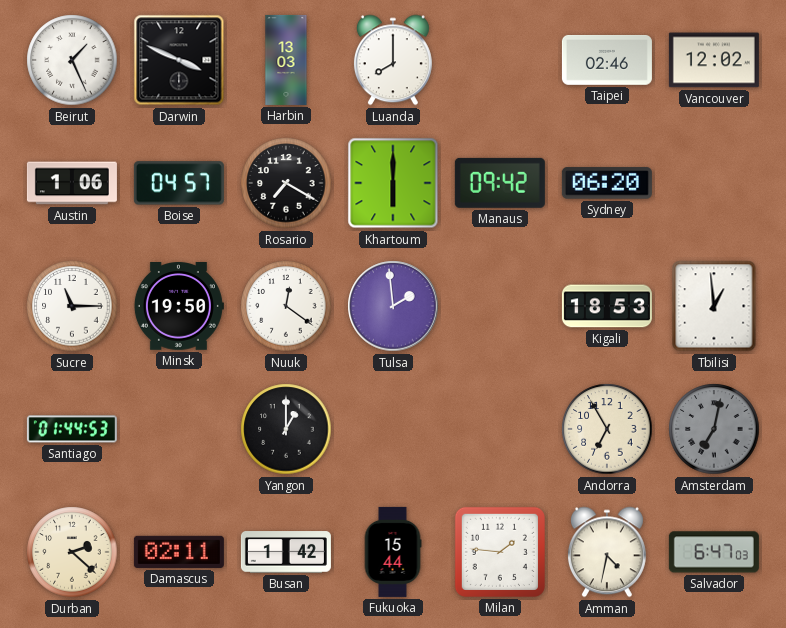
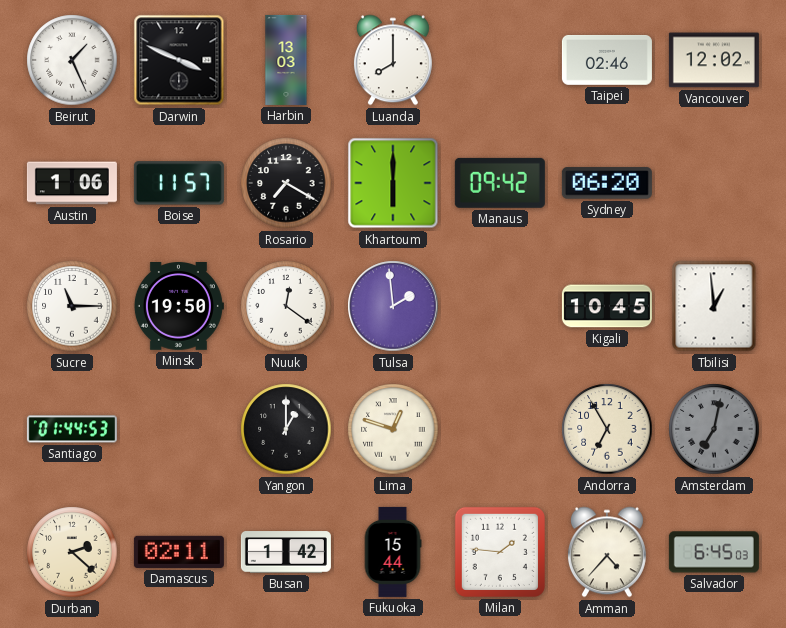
Boise: 04:57 -> 11:57 (179, 183)
Kigali: 18:53 -> 10:45 (607, 306)
Lima: none -> 12:48 (393, 429)
Amman: 4:32 -> 4:37 (607, 552)
Salvador: 6:47 -> 6:45 (714, 552)
